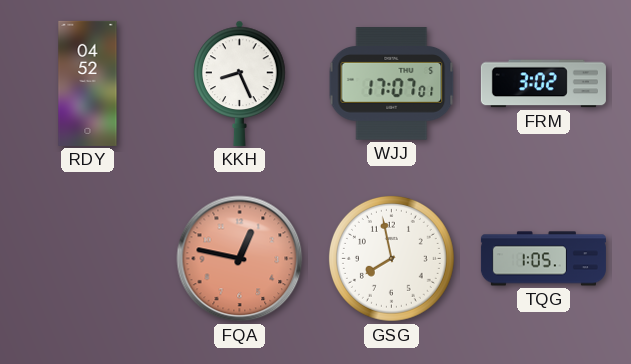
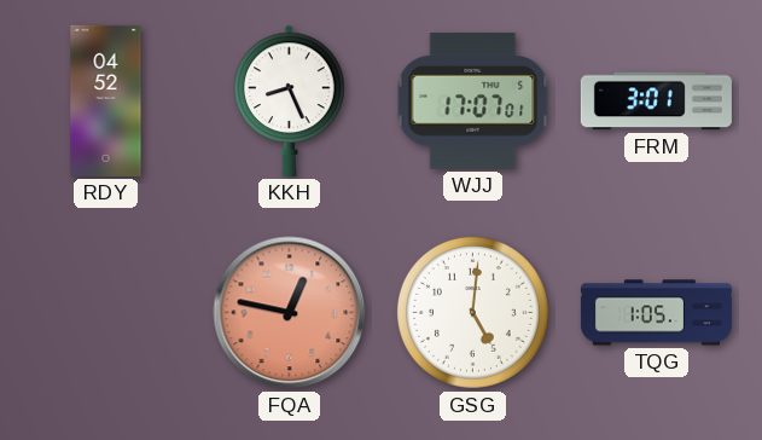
FRM: 3:02 -> 3:01 (656, 102)
GSG: 7:58 -> 5:01 (472, 312)
